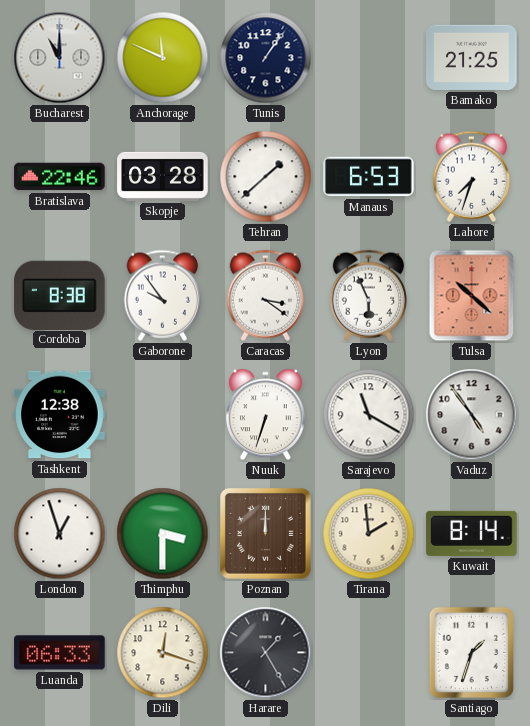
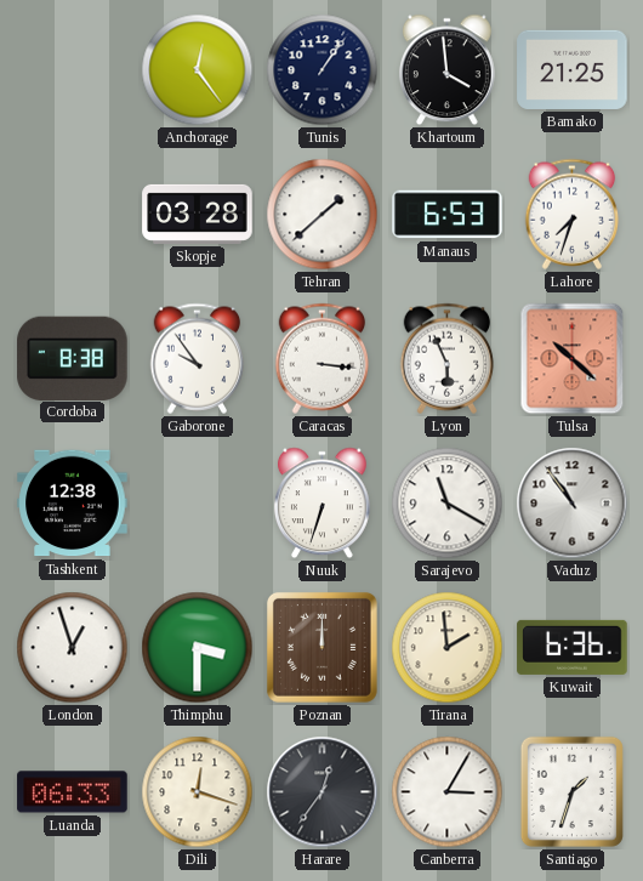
Bucharest: 11:00 -> none (60, 58)
Anchorage: 11:49 -> 12:24 (198, 70)
Khartoum: none -> 3:59 (448, 70)
Bratislava: 22:46 -> none (60, 177)
Caracas: 3:21 -> 3:16 (323, 358)
Vaduz: 4:54 -> 10:54 (573, 504)
Kuwait: 8:14 -> 6:36 (573, 647)
Harare: 1:25 -> 12:36 (323, 792)
Canberra: none -> 3:05 (448, 792)
